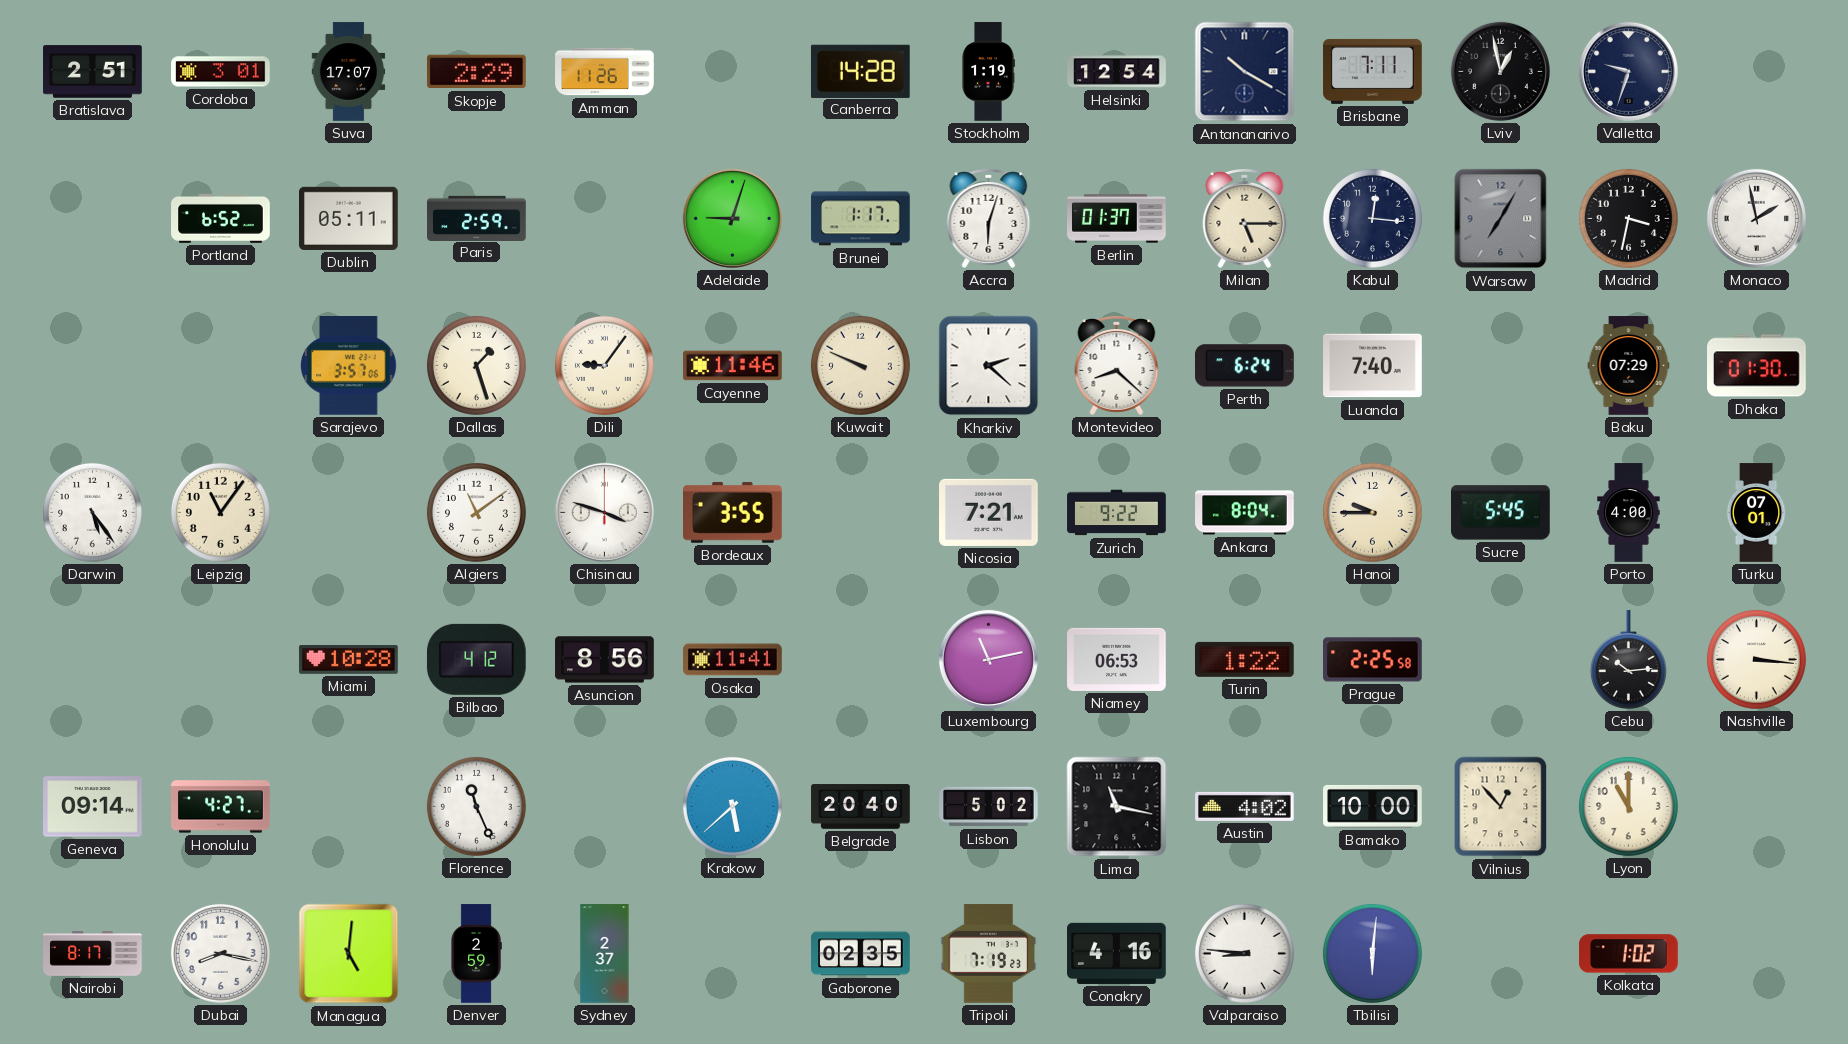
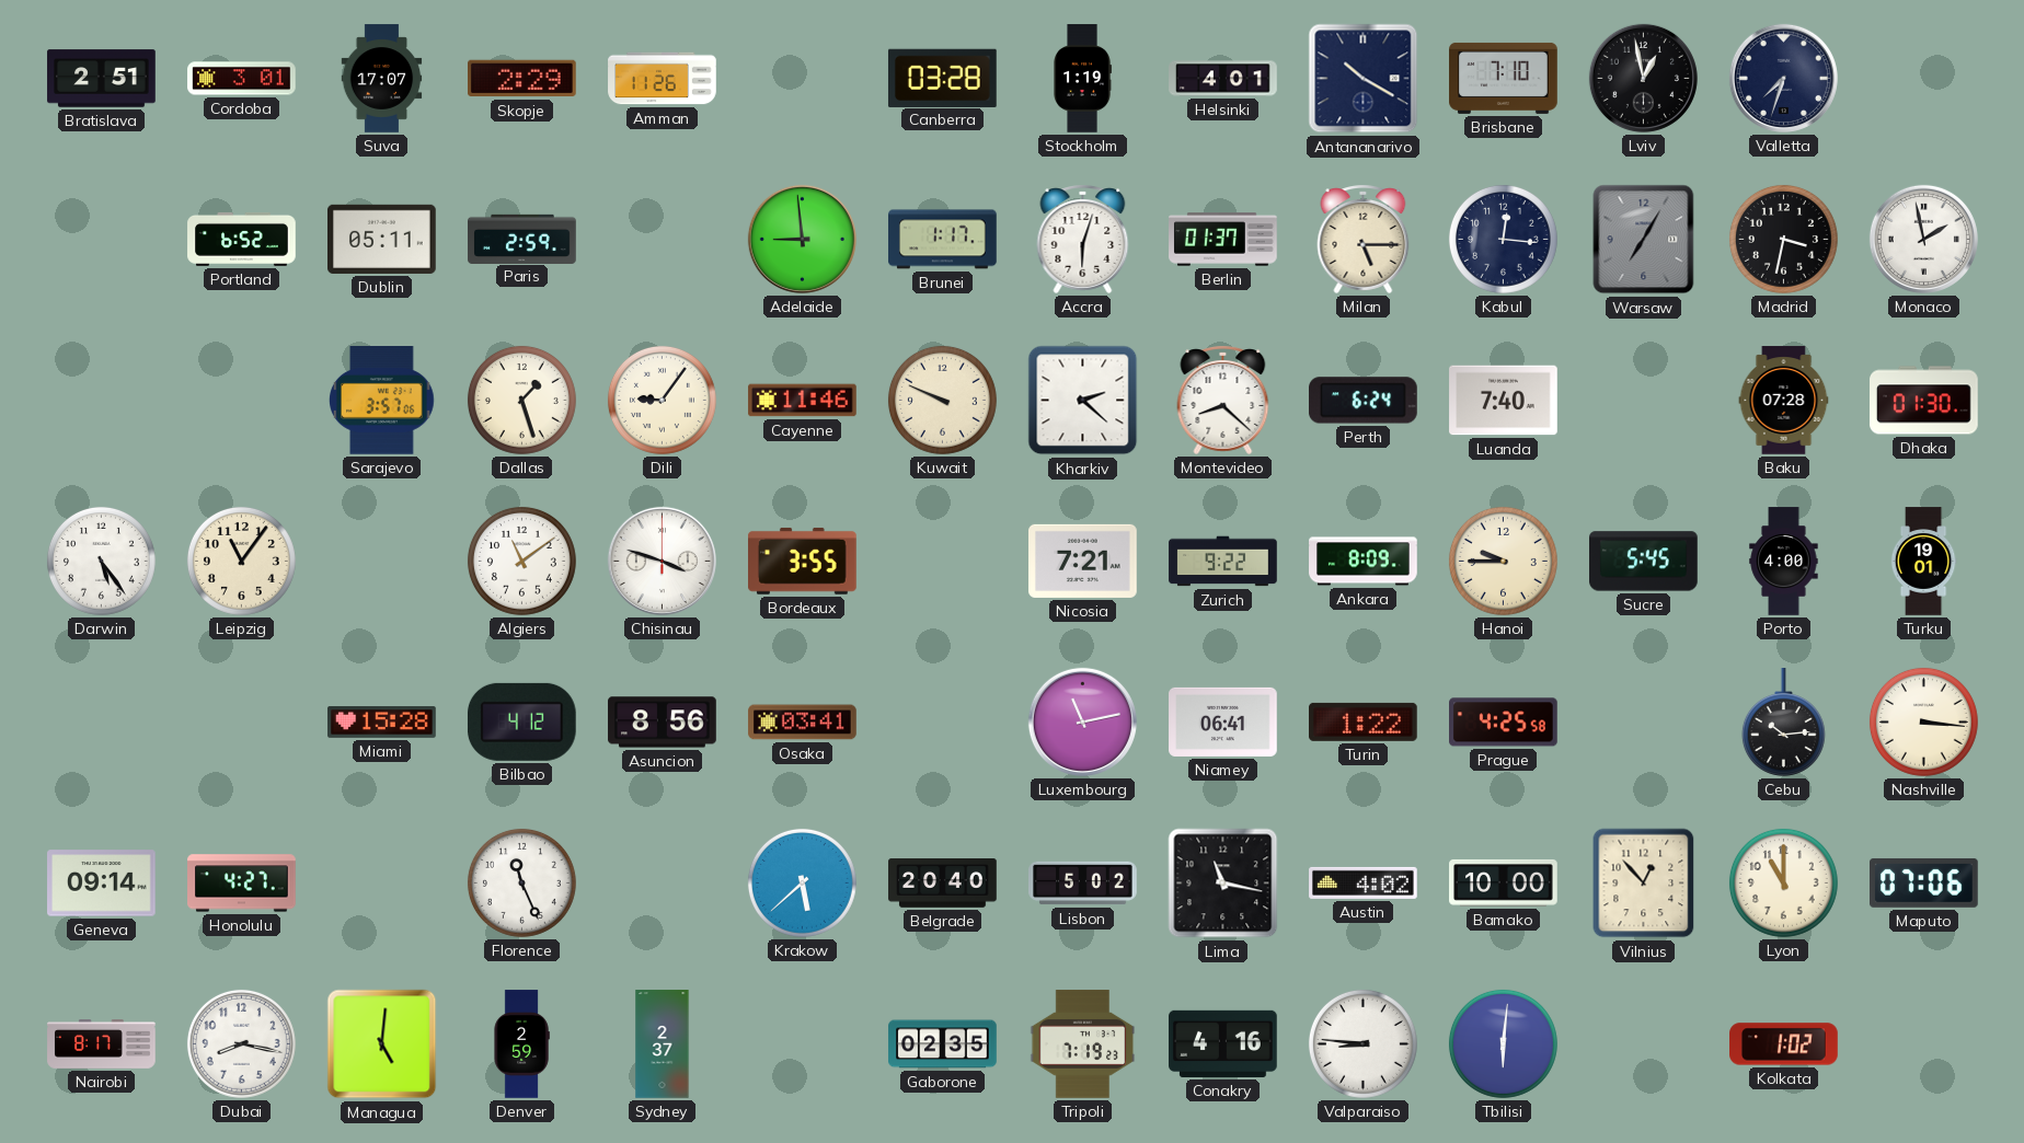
Canberra: 14:28 -> 03:28 (943, 78)
Helsinki: 12:54 -> 4:01 (1223, 79)
Brisbane: 7:11 -> 7:10 (1504, 78)
Valletta: 9:33 -> 7:33 (1783, 78)
Adelaide: 9:03 -> 8:59 (802, 239)
Baku: 07:29 -> 07:28 (1784, 401)
Ankara: 8:04 -> 8:09 (1364, 562)
Turku: 07:01 -> 19:01 (1923, 562)
Miami: 10:28 -> 15:28 (382, 723)
Osaka: 11:41 -> 03:41 (803, 723)
Niamey: 06:53 -> 06:41 (1223, 721)
Prague: 2:25 -> 4:25 (1504, 723)
Maputo: none -> 07:06 (1924, 882)
